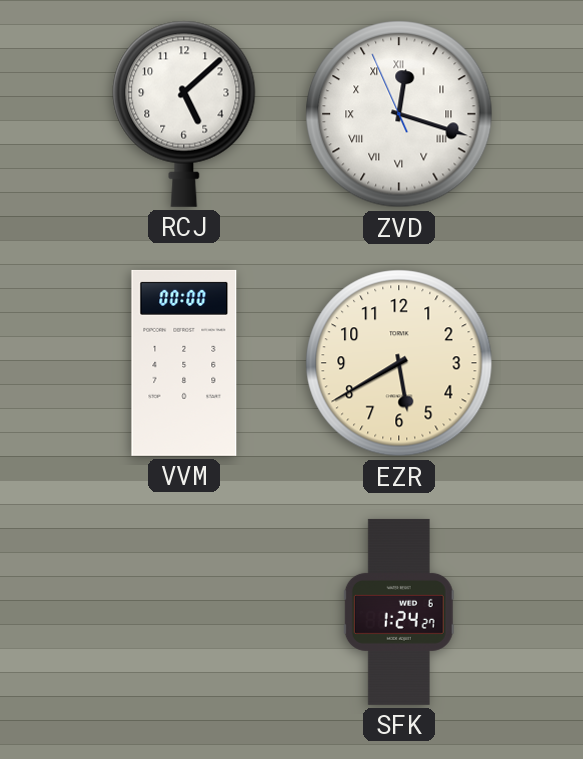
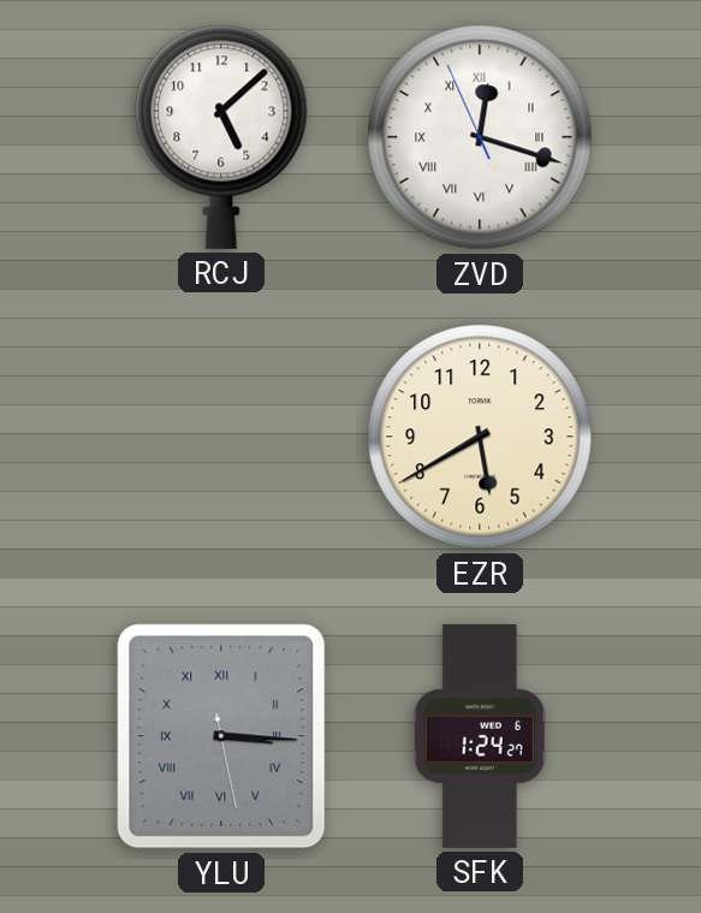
VVM: 00:00 -> none (184, 363)
YLU: none -> 3:15 (221, 736)
